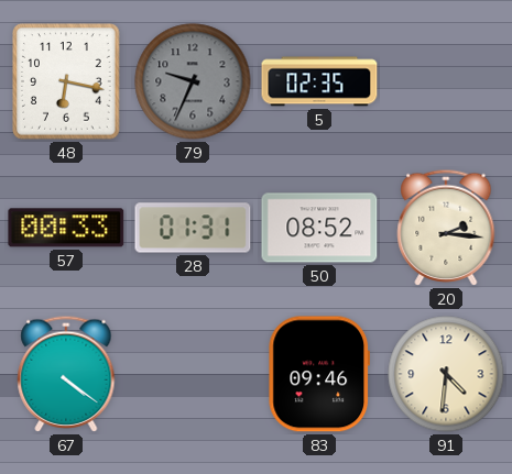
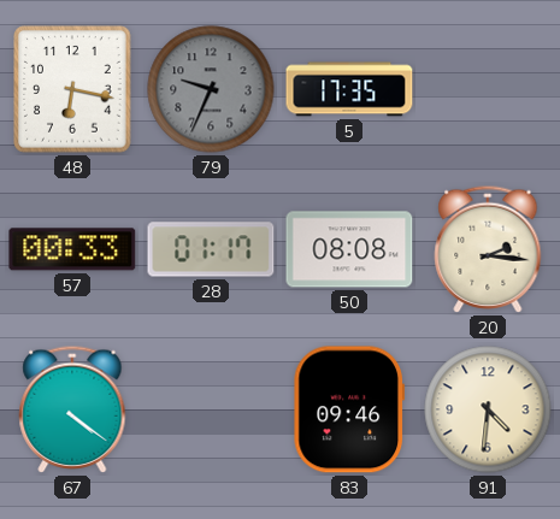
5: 02:35 -> 17:35 (349, 89)
28: 01:31 -> 01:17 (211, 249)
50: 08:52 -> 08:08 (349, 249)
